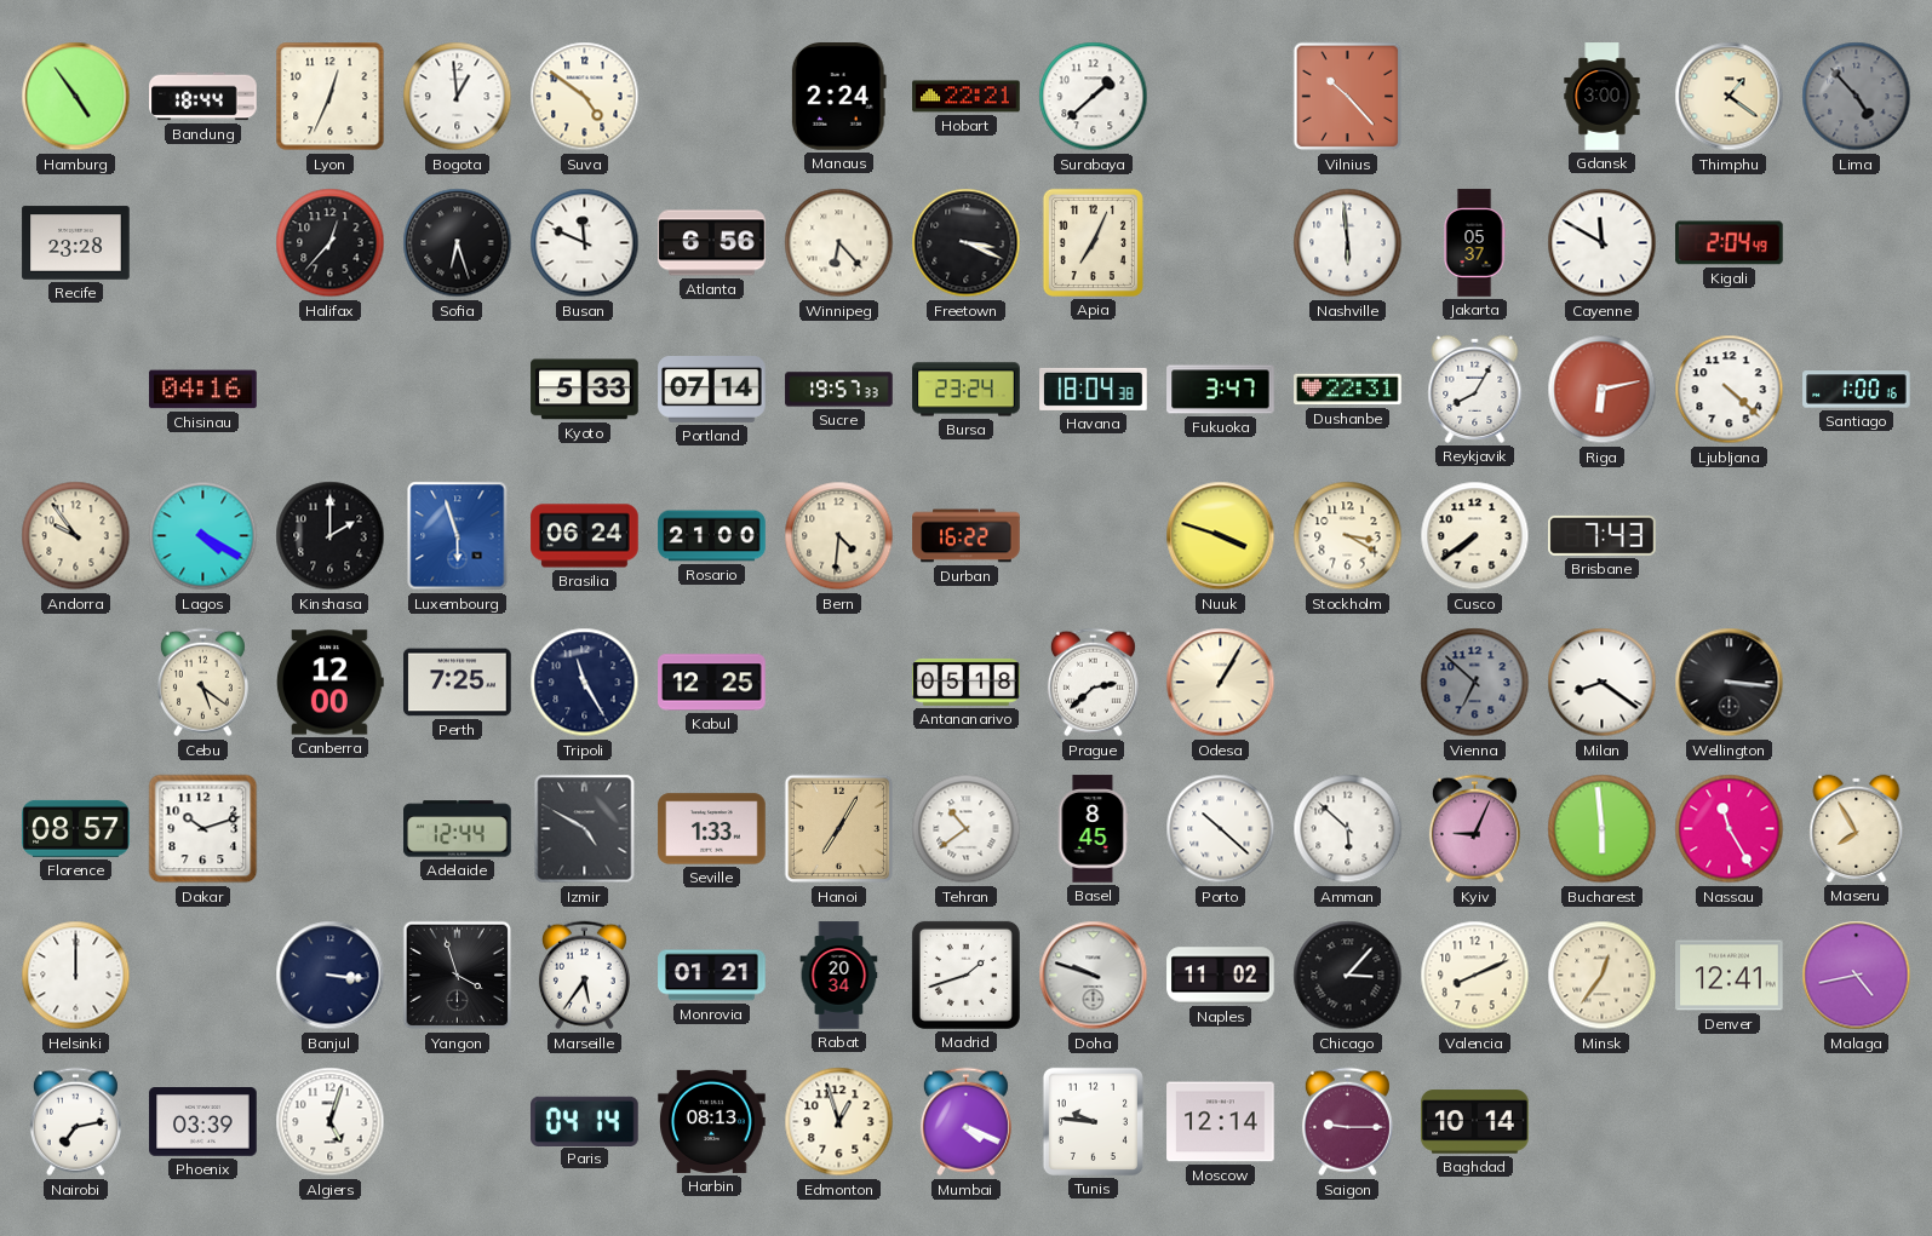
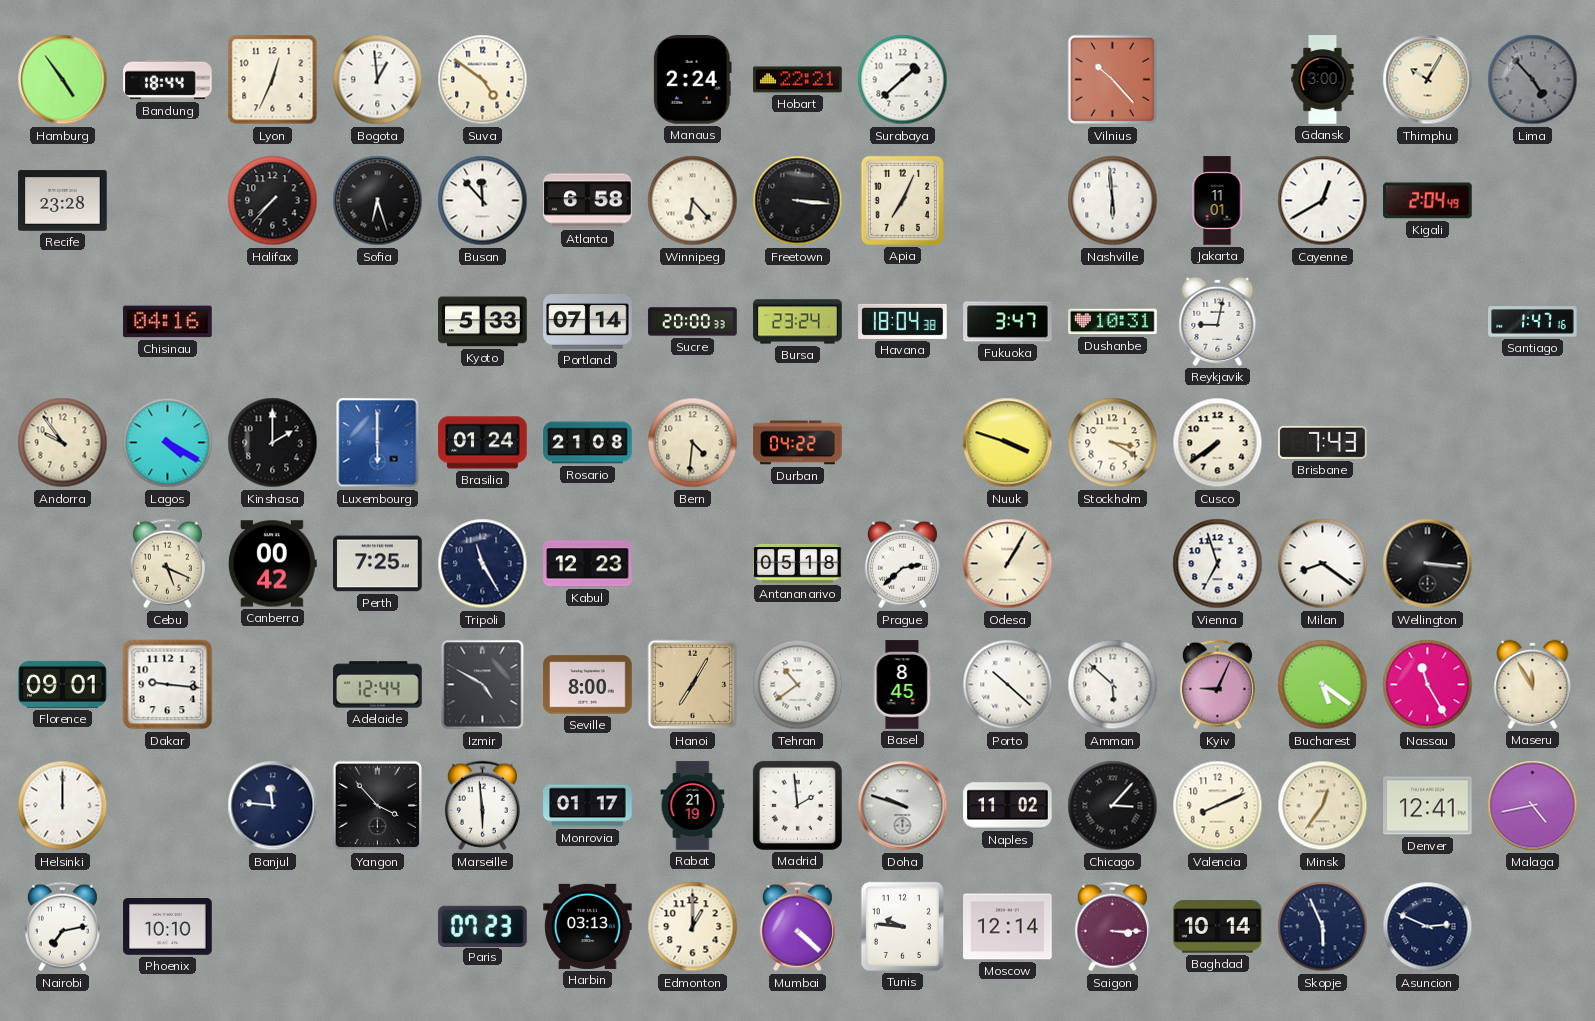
Thimphu: 1:21 -> 10:05 (1428, 80)
Halifax: 12:37 -> 7:37 (273, 201)
Busan: 11:49 -> 11:53 (483, 201)
Atlanta: 6:56 -> 6:58 (588, 201)
Freetown: 3:19 -> 3:16 (798, 201)
Jakarta: 05:37 -> 11:01 (1217, 201)
Cayenne: 11:50 -> 12:40 (1323, 201)
Sucre: 19:57 -> 20:00 (693, 322)
Dushanbe: 22:31 -> 10:31 (1113, 322)
Reykjavik: 8:05 -> 9:02 (1218, 321)
Riga: 6:13 -> none (1603, 390)
Ljubljana: 4:22 -> none (1730, 390)
Santiago: 1:00 -> 1:47 (1533, 322)
Luxembourg: 5:57 -> 6:00 (378, 443)
Brasilia: 06:24 -> 01:24 (483, 443)
Rosario: 21:00 -> 21:08 (588, 443)
Durban: 16:22 -> 04:22 (798, 443)
Cebu: 5:21 -> 5:19 (167, 564)
Canberra: 12:00 -> 00:42 (272, 564)
Kabul: 12:25 -> 12:23 (588, 564)
Vienna: 6:52 -> 6:57 (1218, 564)
Vienna dial: grey -> white (1218, 564)
Florence: 08:57 -> 09:01 (63, 684)
Dakar: 10:12 -> 9:16 (168, 685)
Seville: 1:33 -> 8:00 (588, 685)
Bucharest: 5:59 -> 5:21 (1323, 685)
Maseru: 7:55 -> 11:55 (1533, 684)
Banjul: 3:16 -> 11:46 (273, 806)
Yangon: 3:57 -> 3:53 (378, 806)
Marseille: 5:36 -> 5:59 (482, 806)
Monrovia: 01:21 -> 01:17 (588, 806)
Rabat: 20:34 -> 21:19 (693, 806)
Madrid: 1:42 -> 1:59 (797, 805)
Phoenix: 03:39 -> 10:10 (168, 927)
Algiers: 5:03 -> none (331, 1122)
Paris: 04:14 -> 07:23 (483, 926)
Harbin: 08:13 -> 03:13 (588, 926)
Edmonton: 12:57 -> 1:00 (693, 927)
Mumbai: 4:19 -> 4:22 (797, 927)
Saigon: 9:15 -> 3:15 (1112, 927)
Skopje: none -> 5:56 (1323, 927)
Asuncion: none -> 2:49 (1428, 927)
